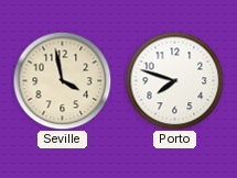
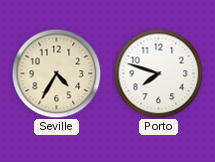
Seville: 3:58 -> 4:35 (56, 73)
